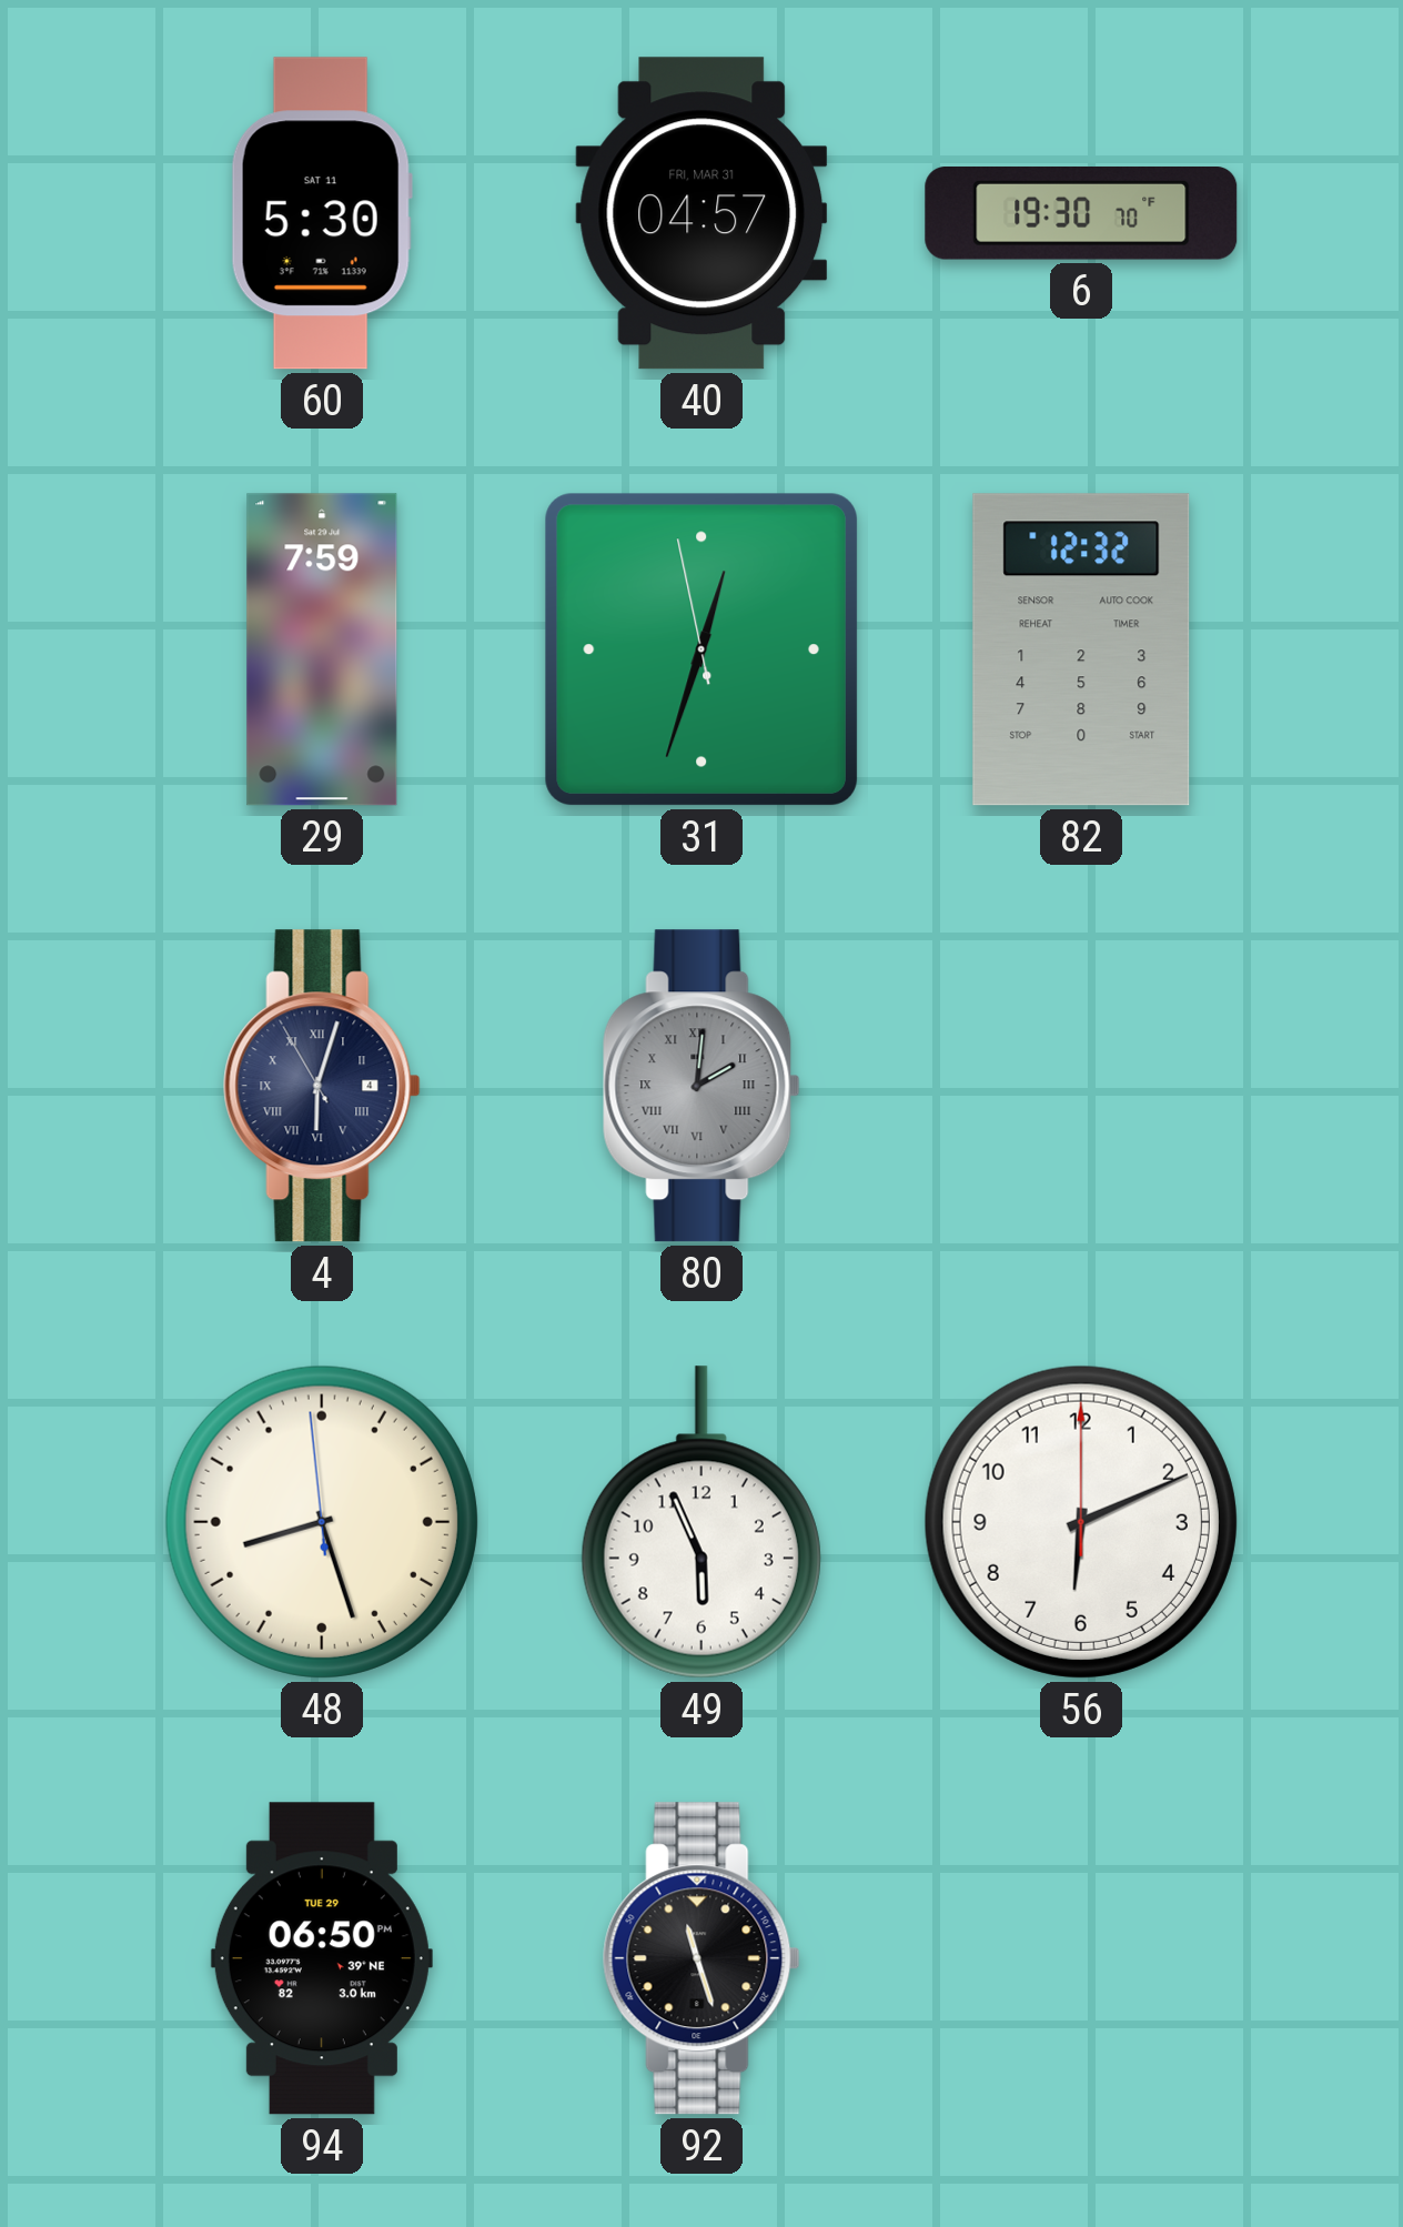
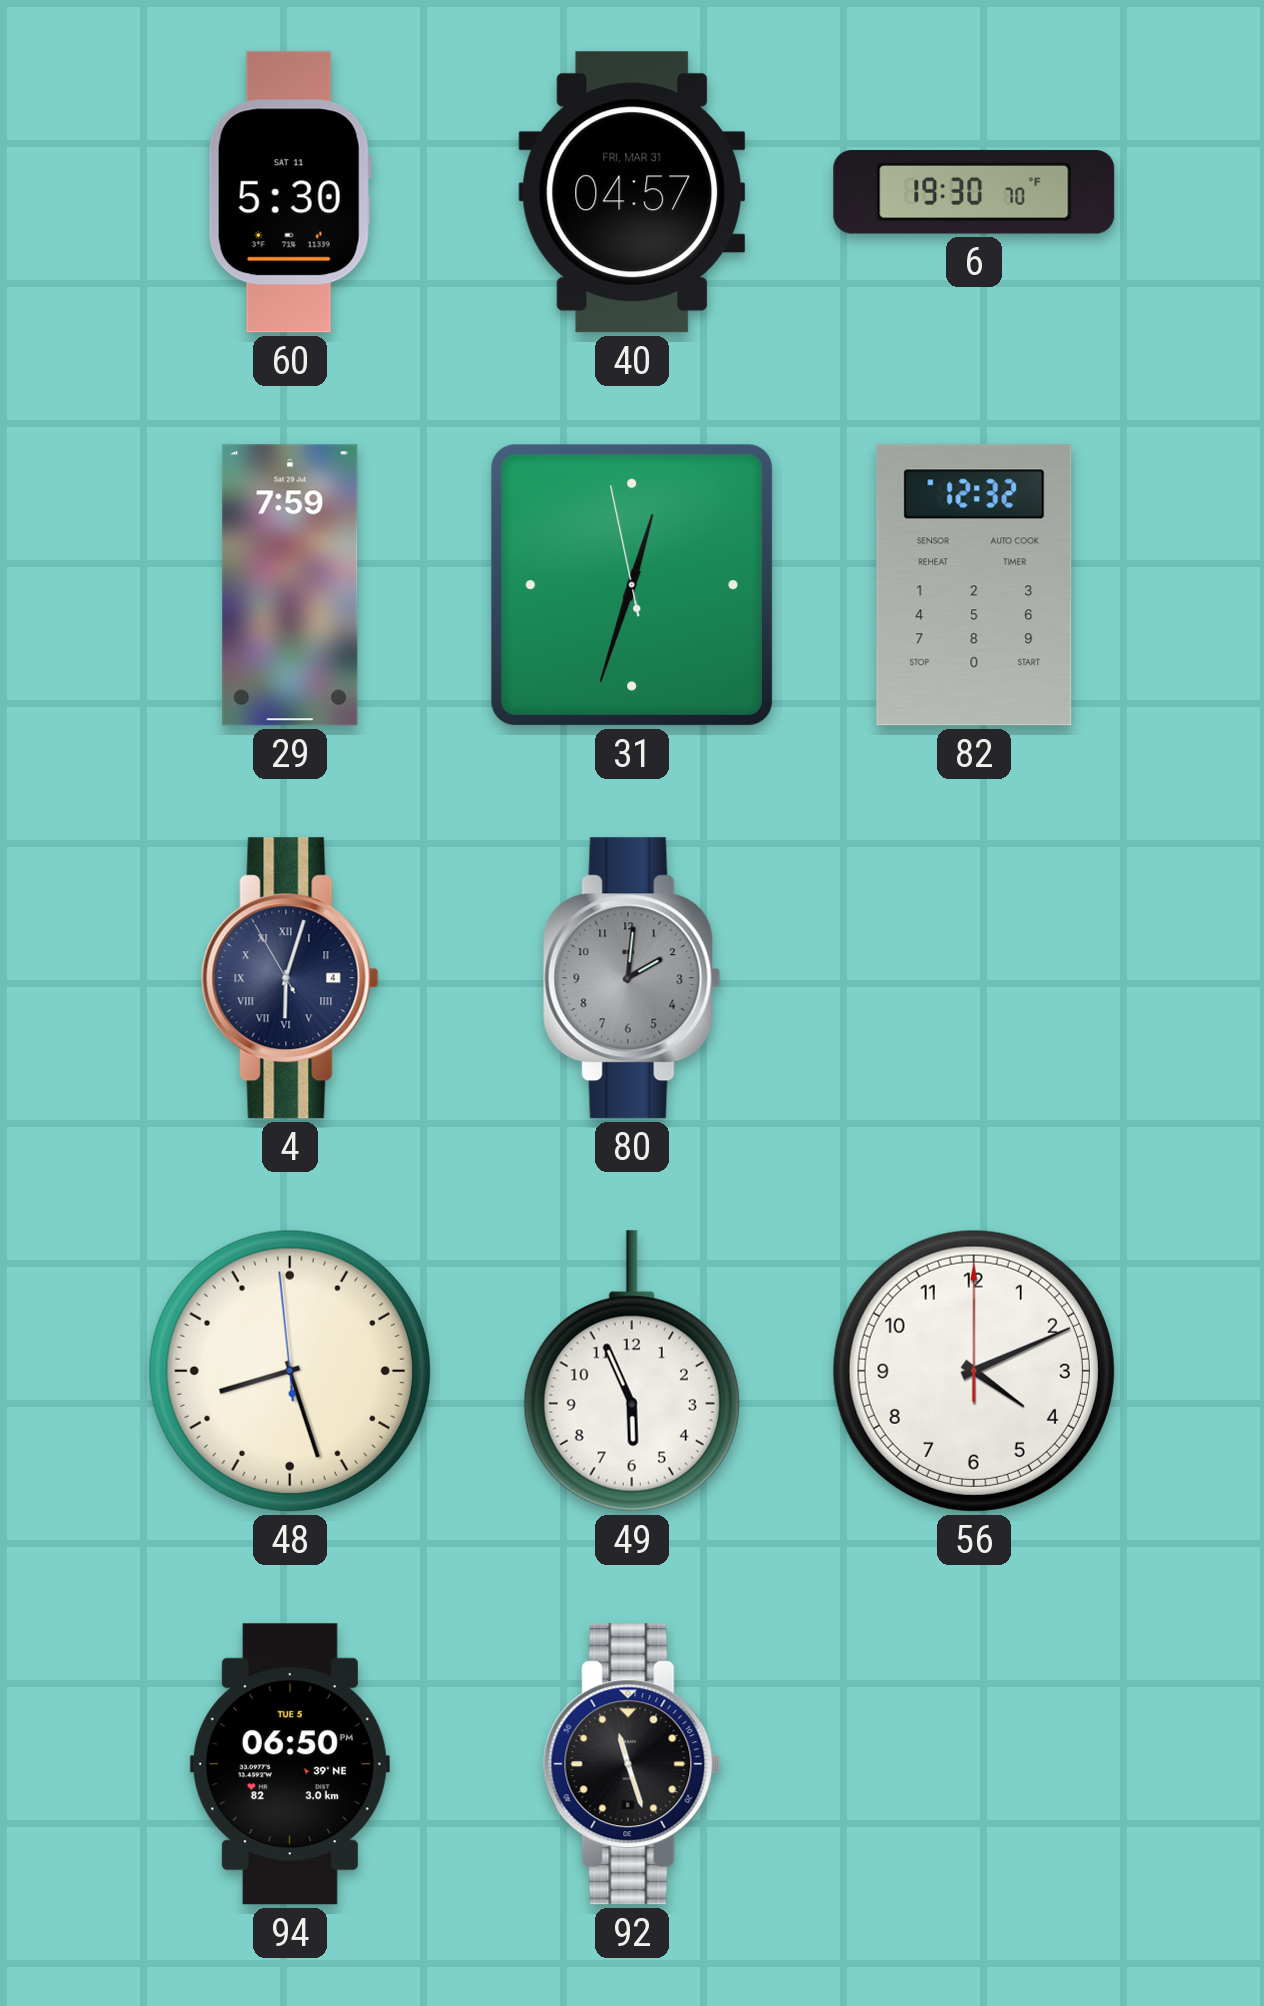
80 numerals: Roman -> Arabic (632, 978)
56: 6:11 -> 4:11 (974, 1371)
94 date: TUE 29 -> TUE 5 (290, 1764)
